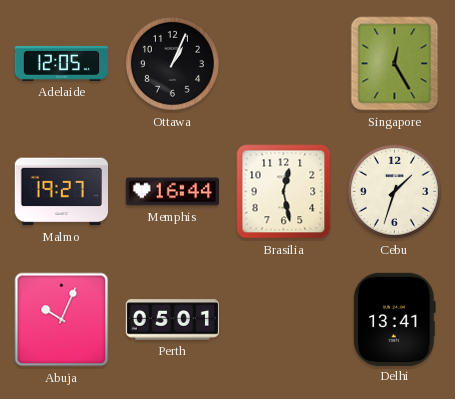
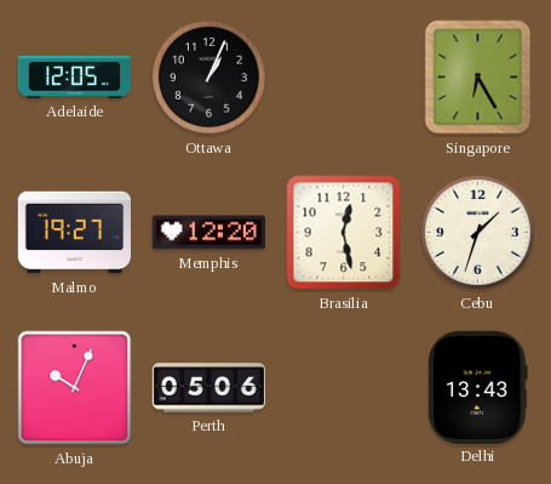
Singapore: 12:25 -> 6:25 (478, 78)
Memphis: 16:44 -> 12:20 (208, 233)
Perth: 05:01 -> 05:06 (208, 388)
Delhi: 13:41 -> 13:43 (478, 387)
